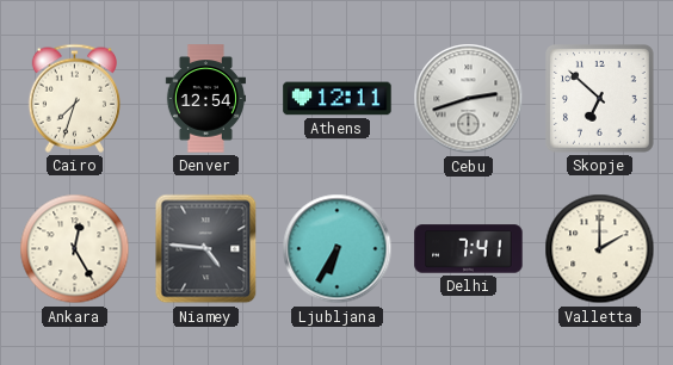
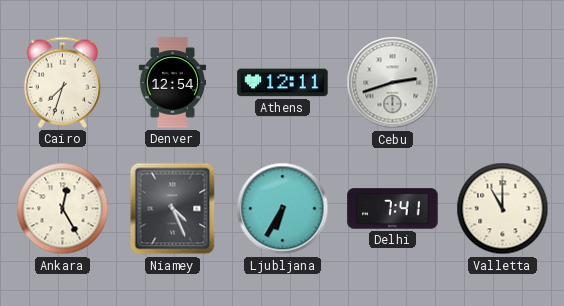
Skopje: 6:52 -> none (600, 99)
Niamey: 4:46 -> 4:26 (173, 209)
Valletta: 2:00 -> 11:00 (503, 209)
